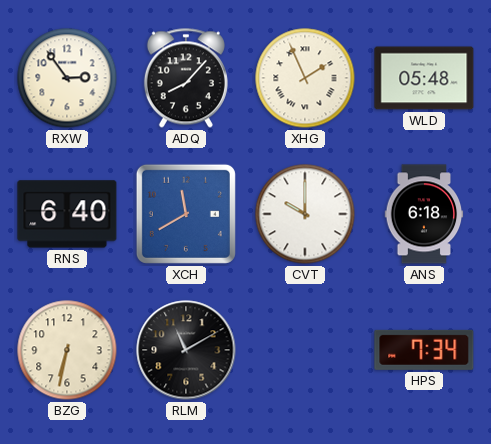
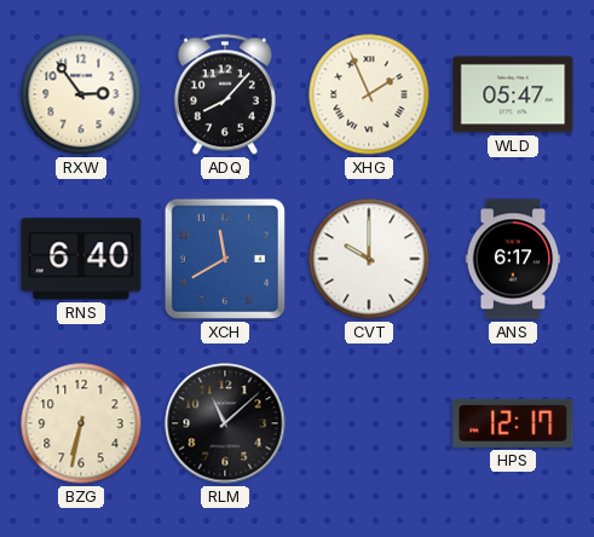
WLD: 05:48 -> 05:47 (513, 94)
ANS: 6:18 -> 6:17 (513, 259)
RLM: 11:10 -> 11:08 (225, 423)
HPS: 7:34 -> 12:17 (513, 423)
